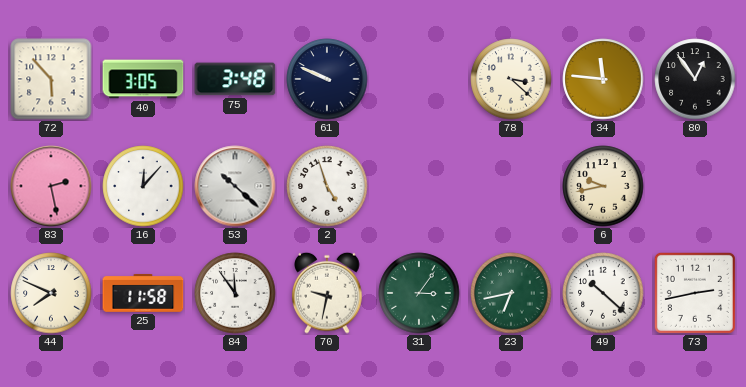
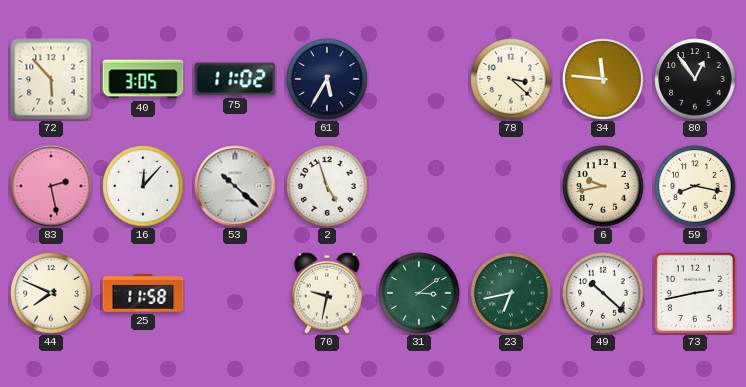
75: 3:48 -> 11:02 (235, 79)
61: 9:49 -> 5:35 (327, 79)
59: none -> 8:17 (695, 186)
84: 11:54 -> none (235, 293)
31: 3:06 -> 3:09 (419, 293)
